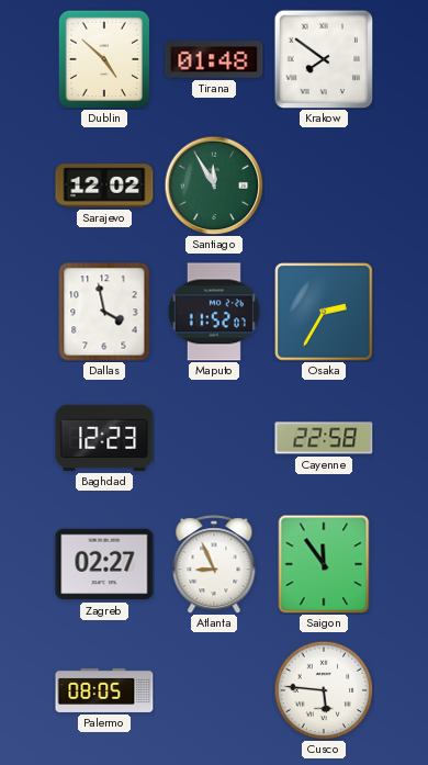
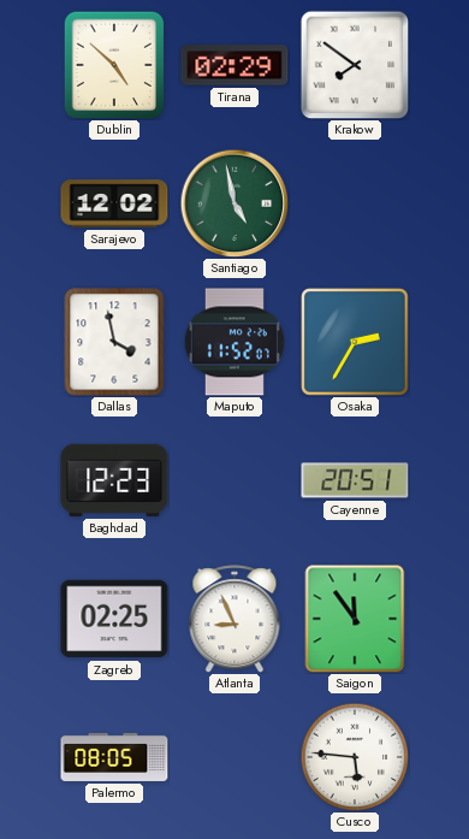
Tirana: 01:48 -> 02:29 (234, 65)
Santiago: 11:55 -> 4:58 (234, 203)
Cayenne: 22:58 -> 20:51 (355, 480)
Zagreb: 02:27 -> 02:25 (114, 619)
